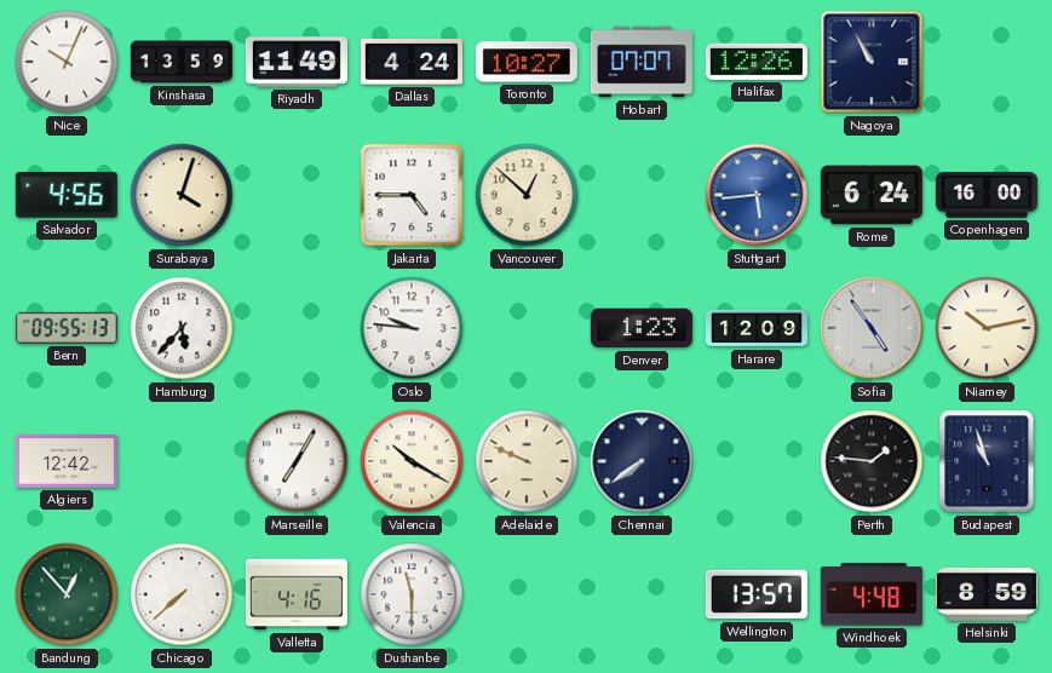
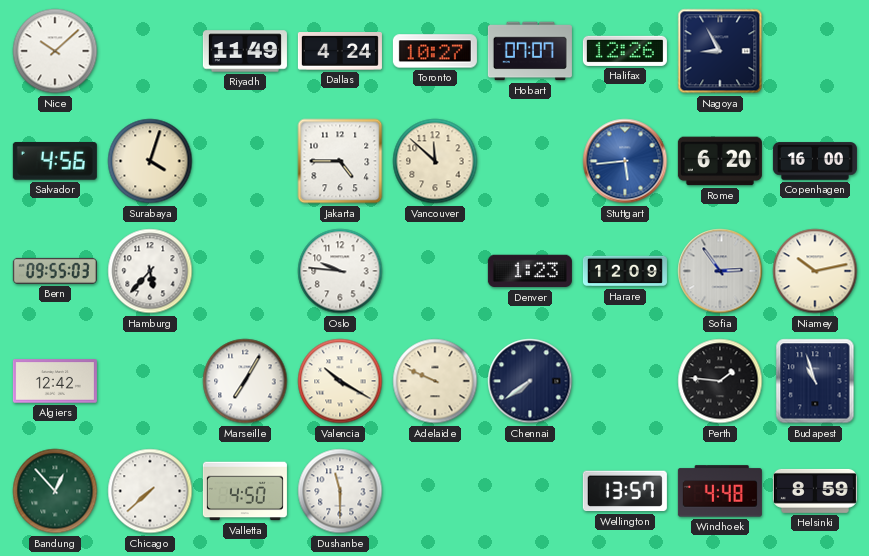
Nice: 10:04 -> 10:08 (55, 51)
Kinshasa: 13:59 -> none (182, 62)
Nagoya: 10:55 -> 8:55 (720, 51)
Vancouver: 12:52 -> 11:52 (435, 161)
Rome: 6:24 -> 6:20 (720, 161)
Bern: 09:55:13 -> 09:55:03 (55, 271)
Sofia: 4:54 -> 2:54 (720, 271)
Valletta: 4:16 -> 4:50 (245, 491)
